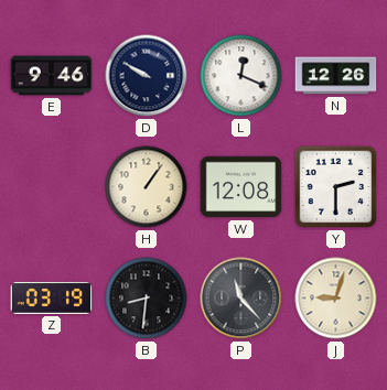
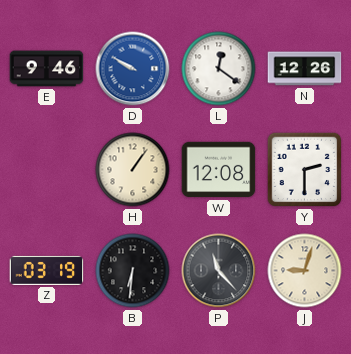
D dial: navy -> blue (133, 69)
L: 12:19 -> 12:21 (219, 69)
B: 8:31 -> 6:31 (133, 271)
